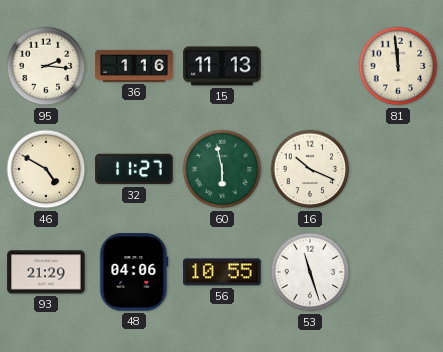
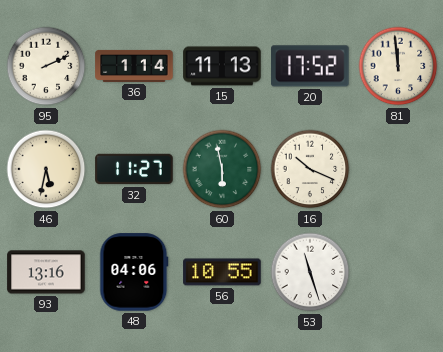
95: 2:16 -> 2:11 (46, 66)
36: 1:16 -> 1:14 (134, 66)
20: none -> 17:52 (310, 66)
46: 4:50 -> 5:32 (46, 169)
93: 21:29 -> 13:16 (46, 272)
